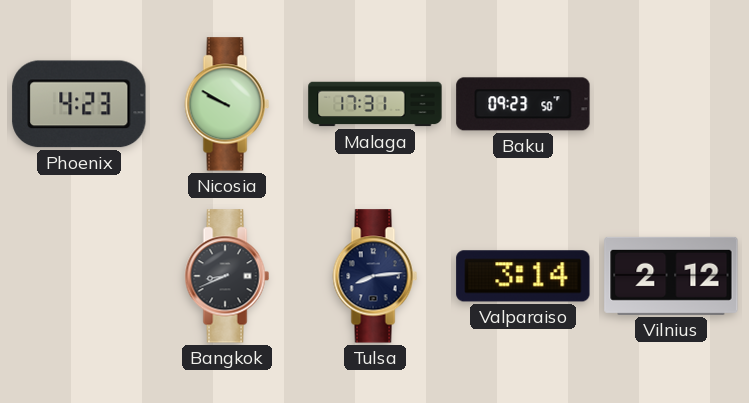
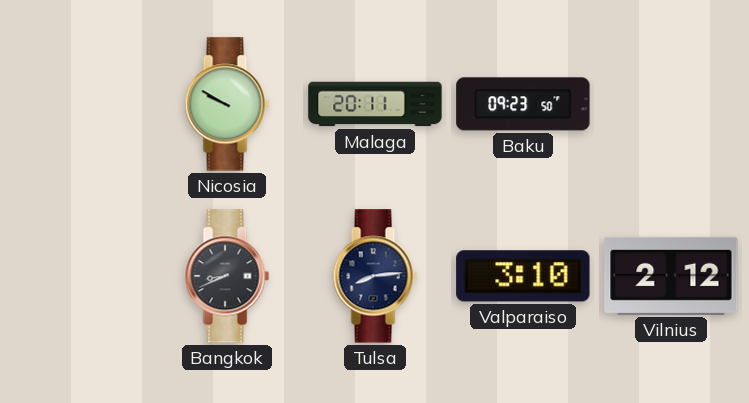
Phoenix: 4:23 -> none (79, 104)
Malaga: 17:31 -> 20:11 (375, 104)
Valparaiso: 3:14 -> 3:10 (523, 276)
